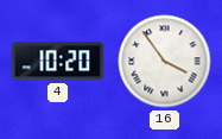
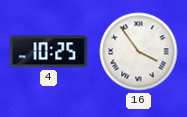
4: 10:20 -> 10:25 (49, 52)
